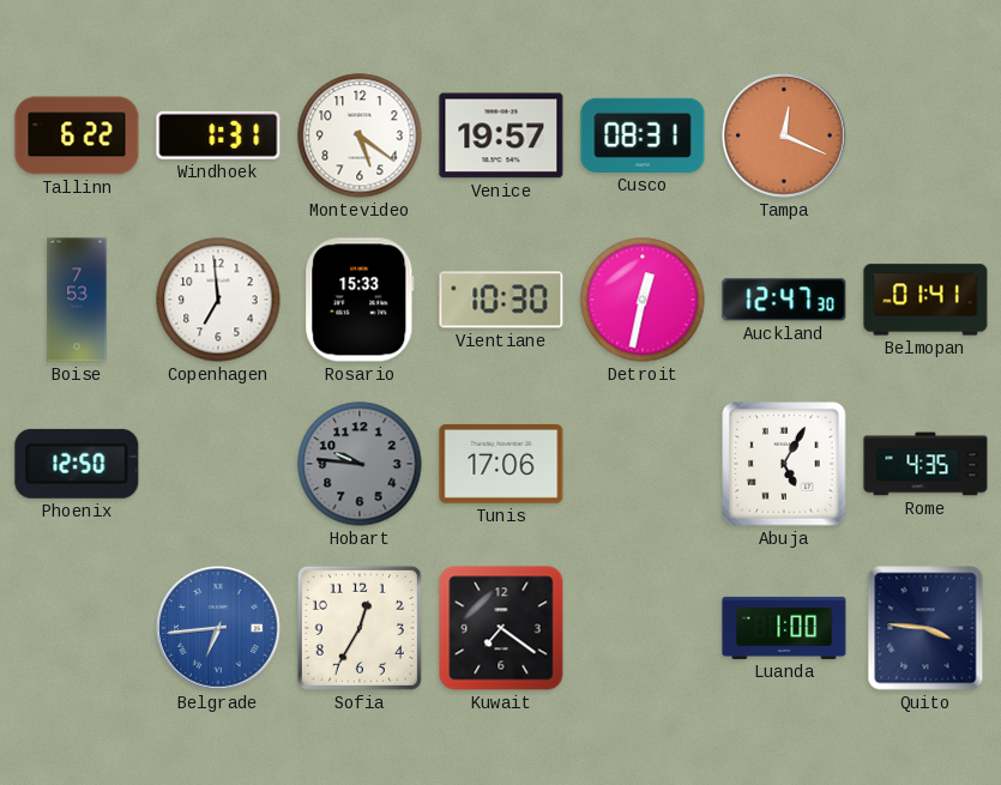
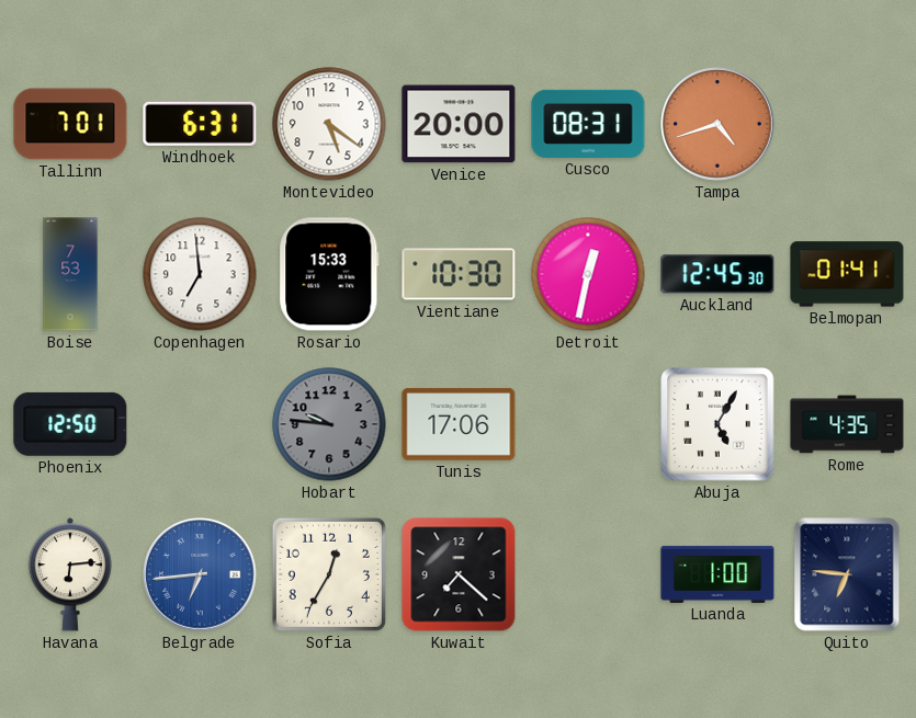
Tallinn: 6:22 -> 7:01 (70, 124)
Windhoek: 1:31 -> 6:31 (200, 124)
Venice: 19:57 -> 20:00 (459, 124)
Tampa: 12:19 -> 4:42 (717, 124)
Auckland: 12:47 -> 12:45 (717, 274)
Havana: none -> 6:14 (70, 574)
Kuwait: 7:21 -> 7:22 (459, 574)
Quito: 3:46 -> 6:46 (847, 574)
